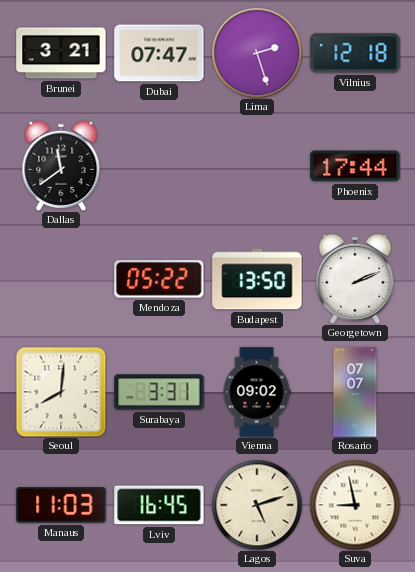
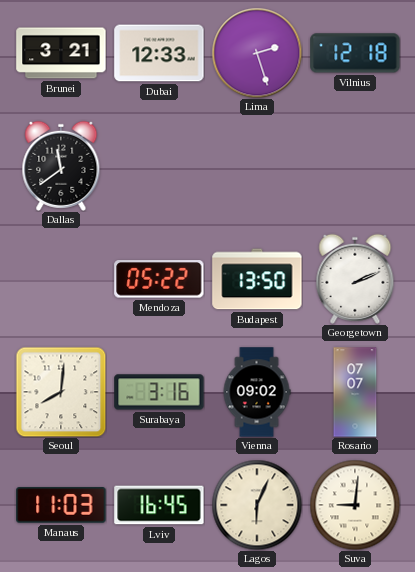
Dubai: 07:47 -> 12:33 (159, 53)
Phoenix: 17:44 -> none (355, 166)
Surabaya: 3:31 -> 3:16 (159, 392)
Lagos: 5:12 -> 6:04 (257, 505)
Suva: 8:58 -> 9:01 (355, 505)
